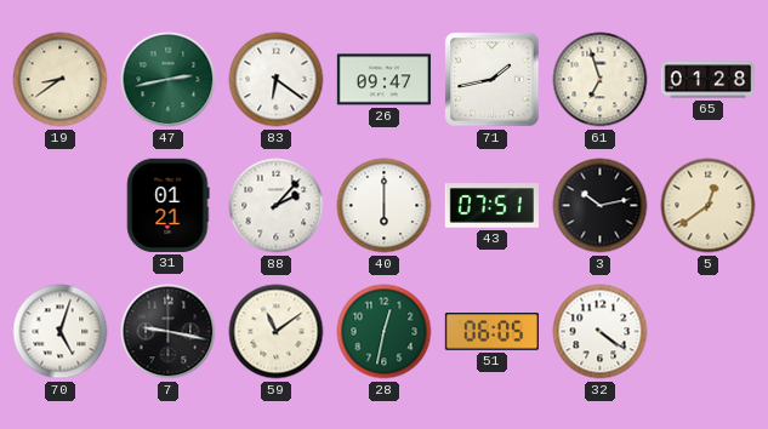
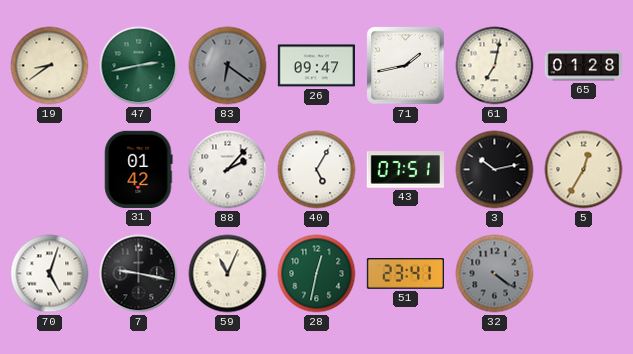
83 dial: white -> grey (228, 66)
61: 6:57 -> 7:02 (495, 66)
31: 01:21 -> 01:42 (139, 169)
40: 6:00 -> 5:05 (317, 170)
5: 12:39 -> 12:35 (584, 170)
59: 11:09 -> 11:04 (228, 274)
51: 06:05 -> 23:41 (405, 274)
32 dial: white -> grey (495, 274)
